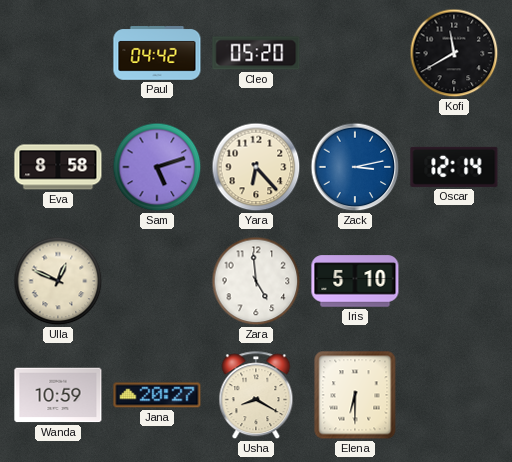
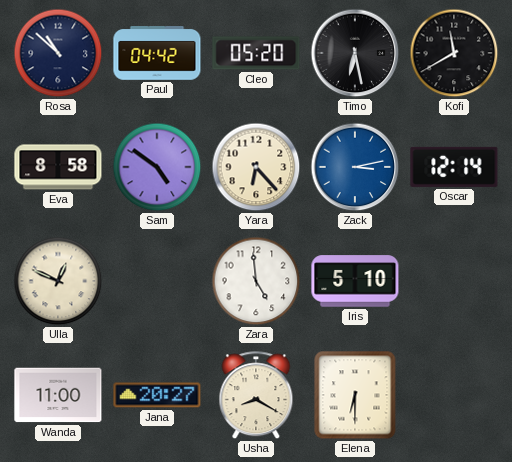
Rosa: none -> 10:52 (58, 53)
Timo: none -> 6:28 (355, 53)
Sam: 5:12 -> 4:51 (157, 167)
Wanda: 10:59 -> 11:00 (58, 395)
